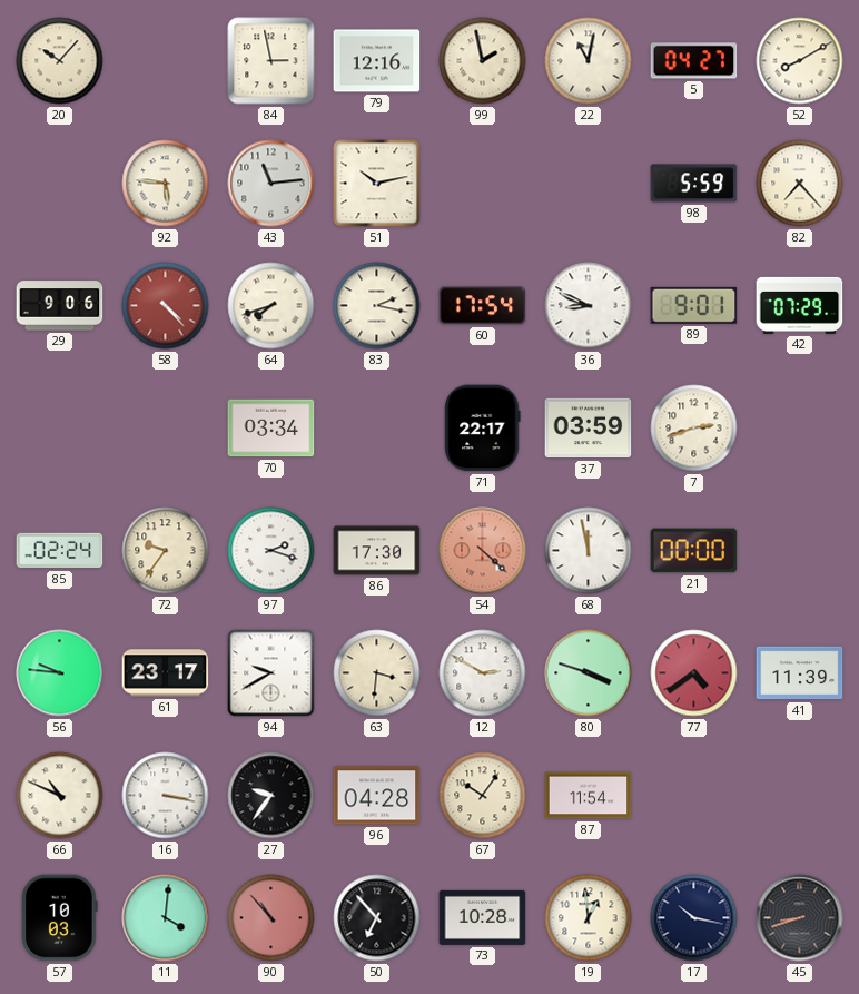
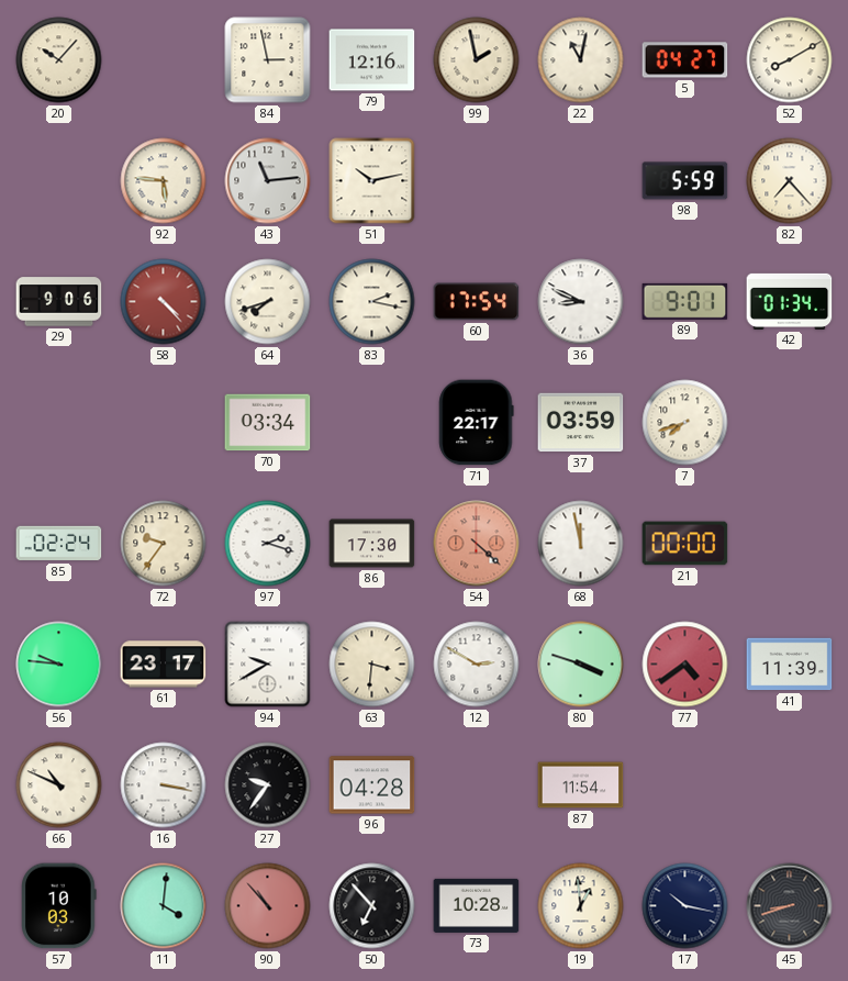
42: 07:29 -> 01:34 (790, 301)
7: 2:42 -> 7:42 (685, 423)
67: 10:06 -> none (483, 796)
